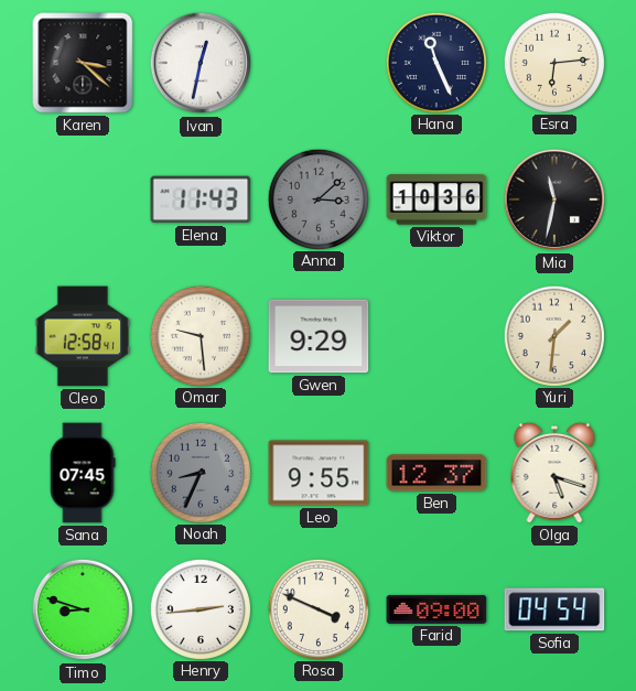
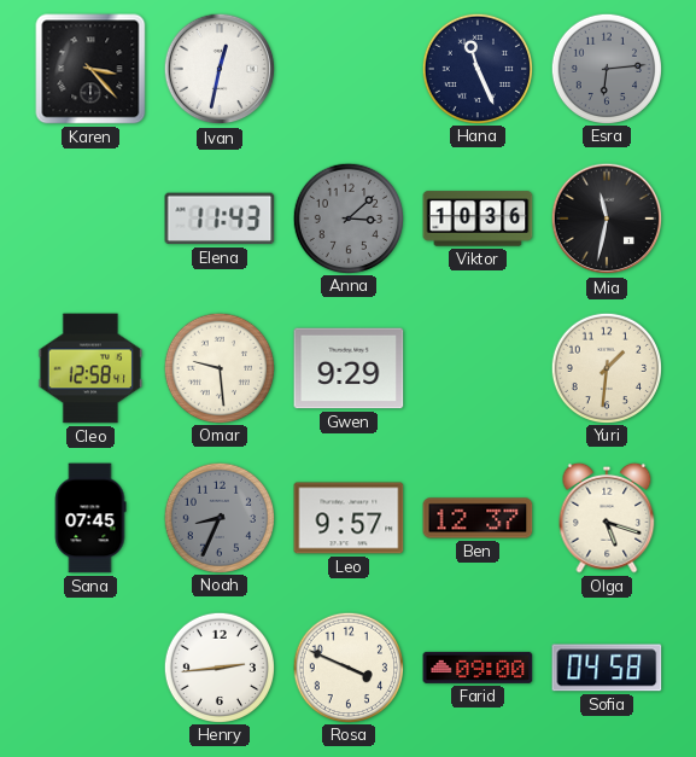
Karen: 3:22 -> 3:23 (90, 69)
Esra dial: cream -> grey (606, 68)
Leo: 9:55 -> 9:57 (349, 518)
Timo: 8:48 -> none (83, 609)
Sofia: 04:54 -> 04:58 (607, 668)
